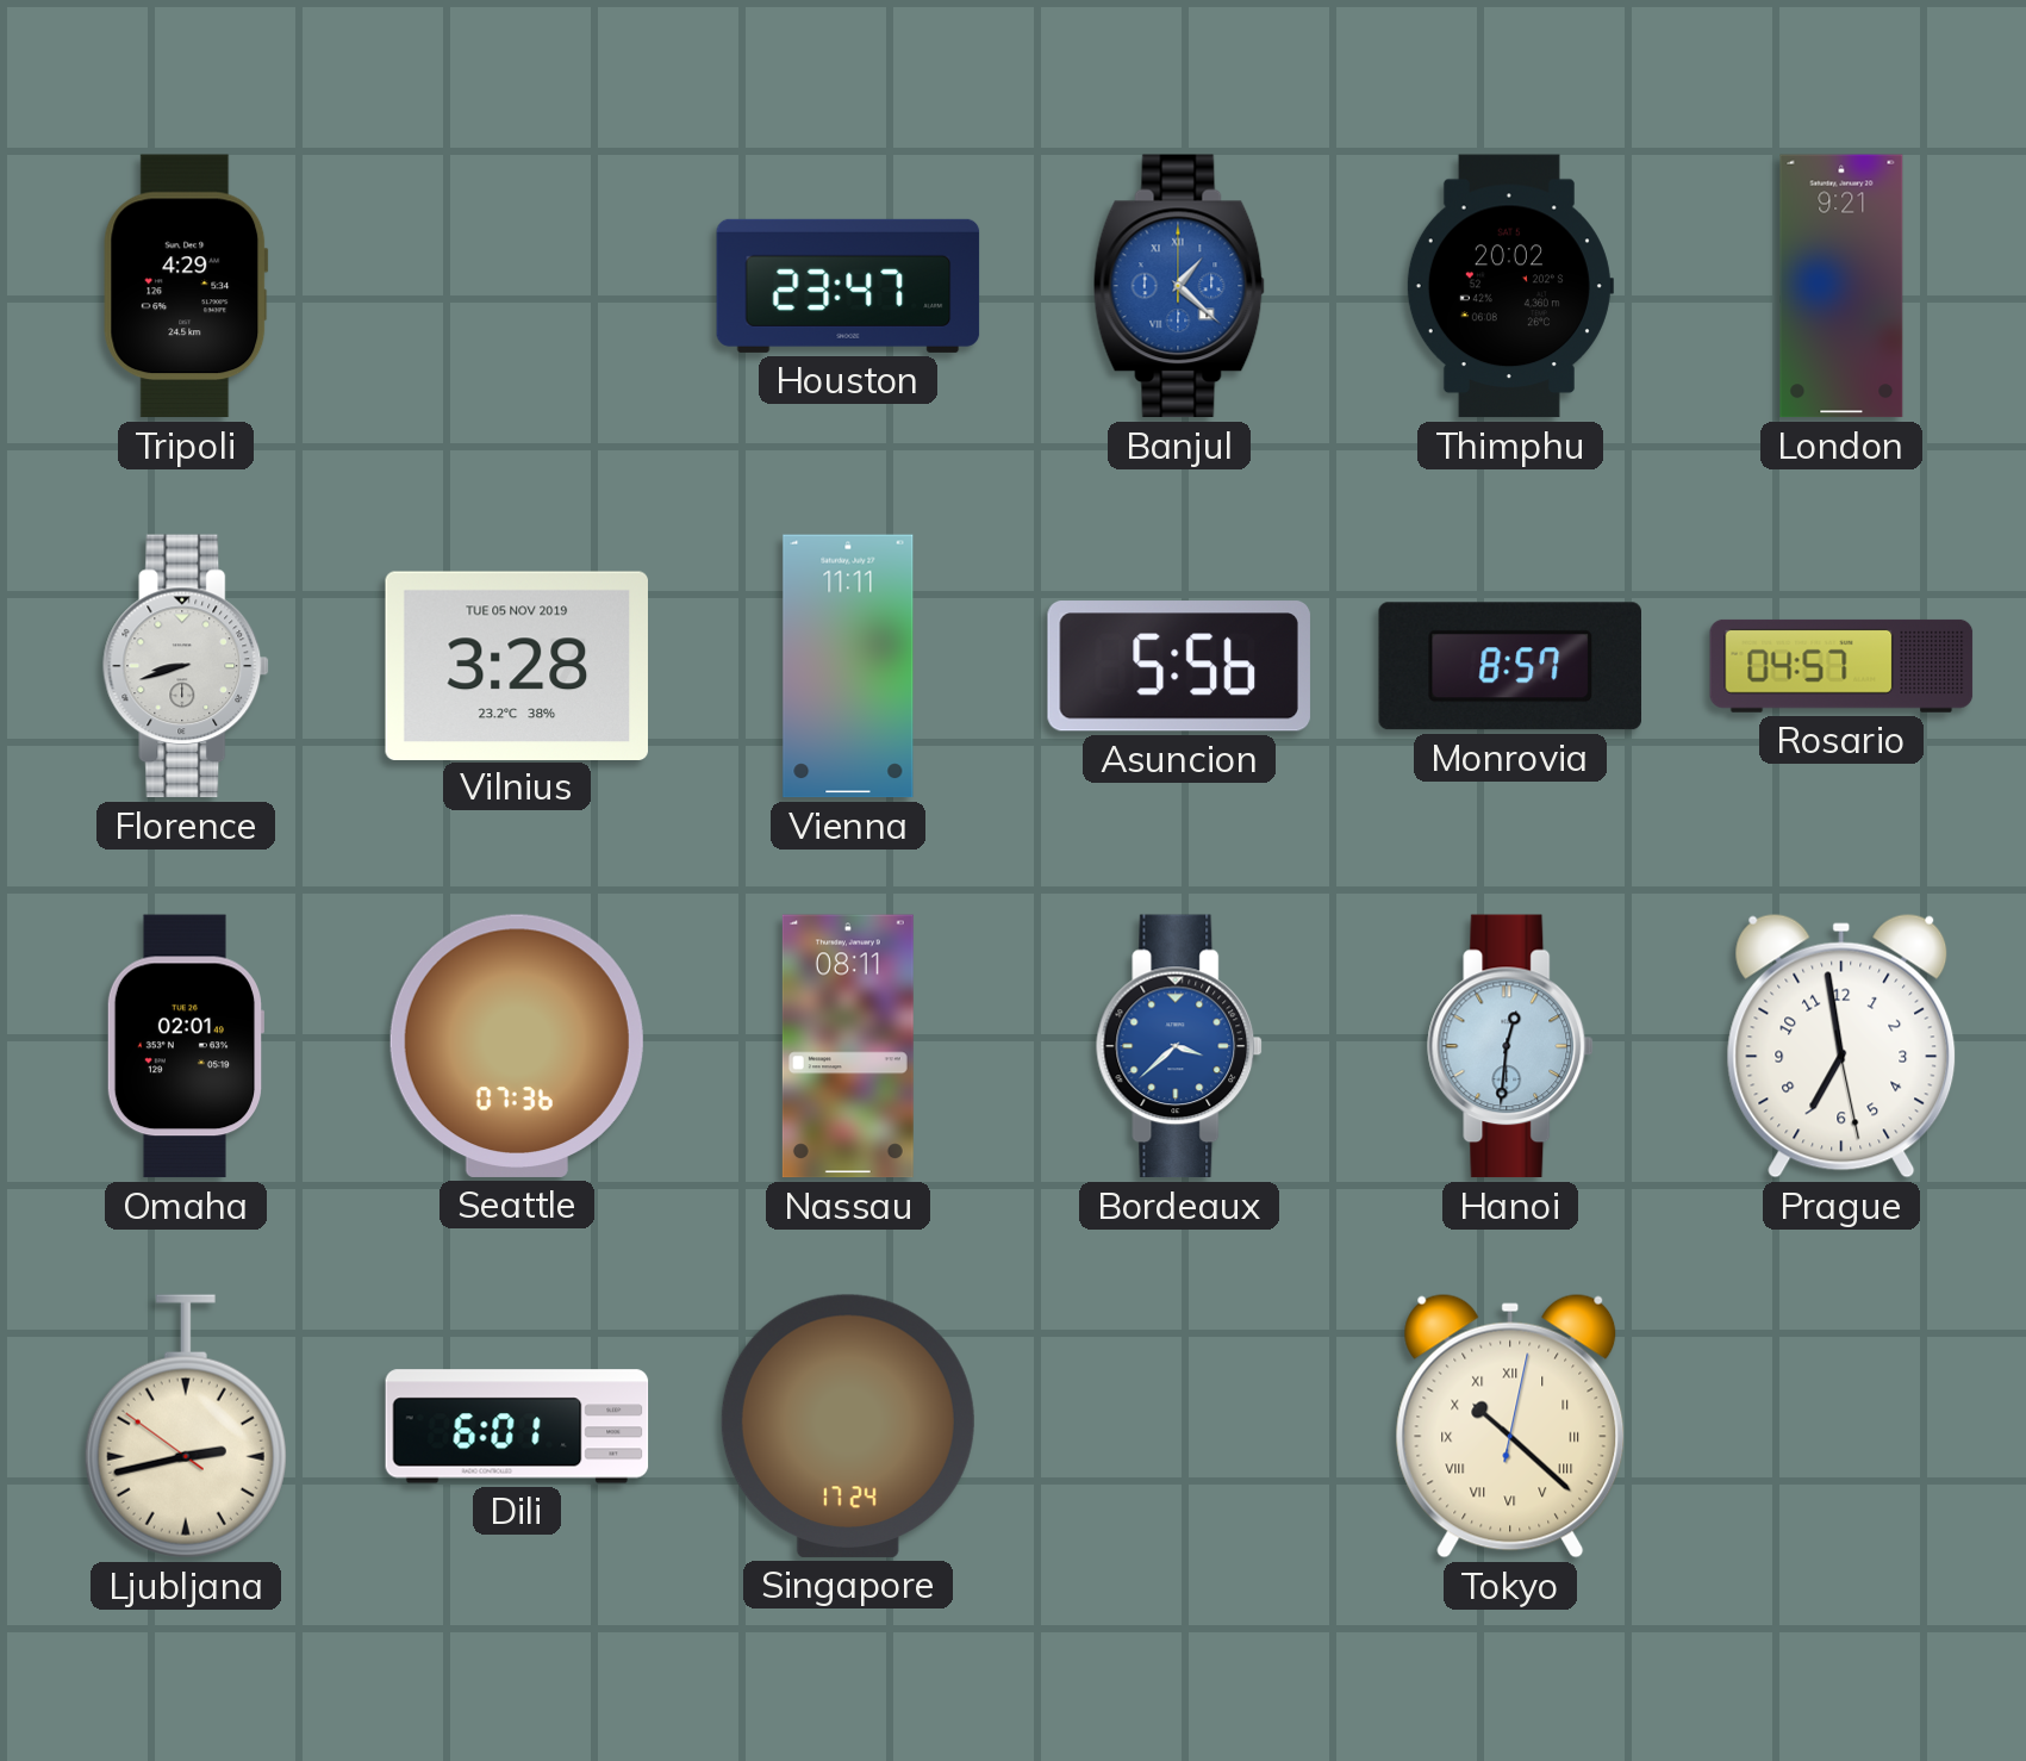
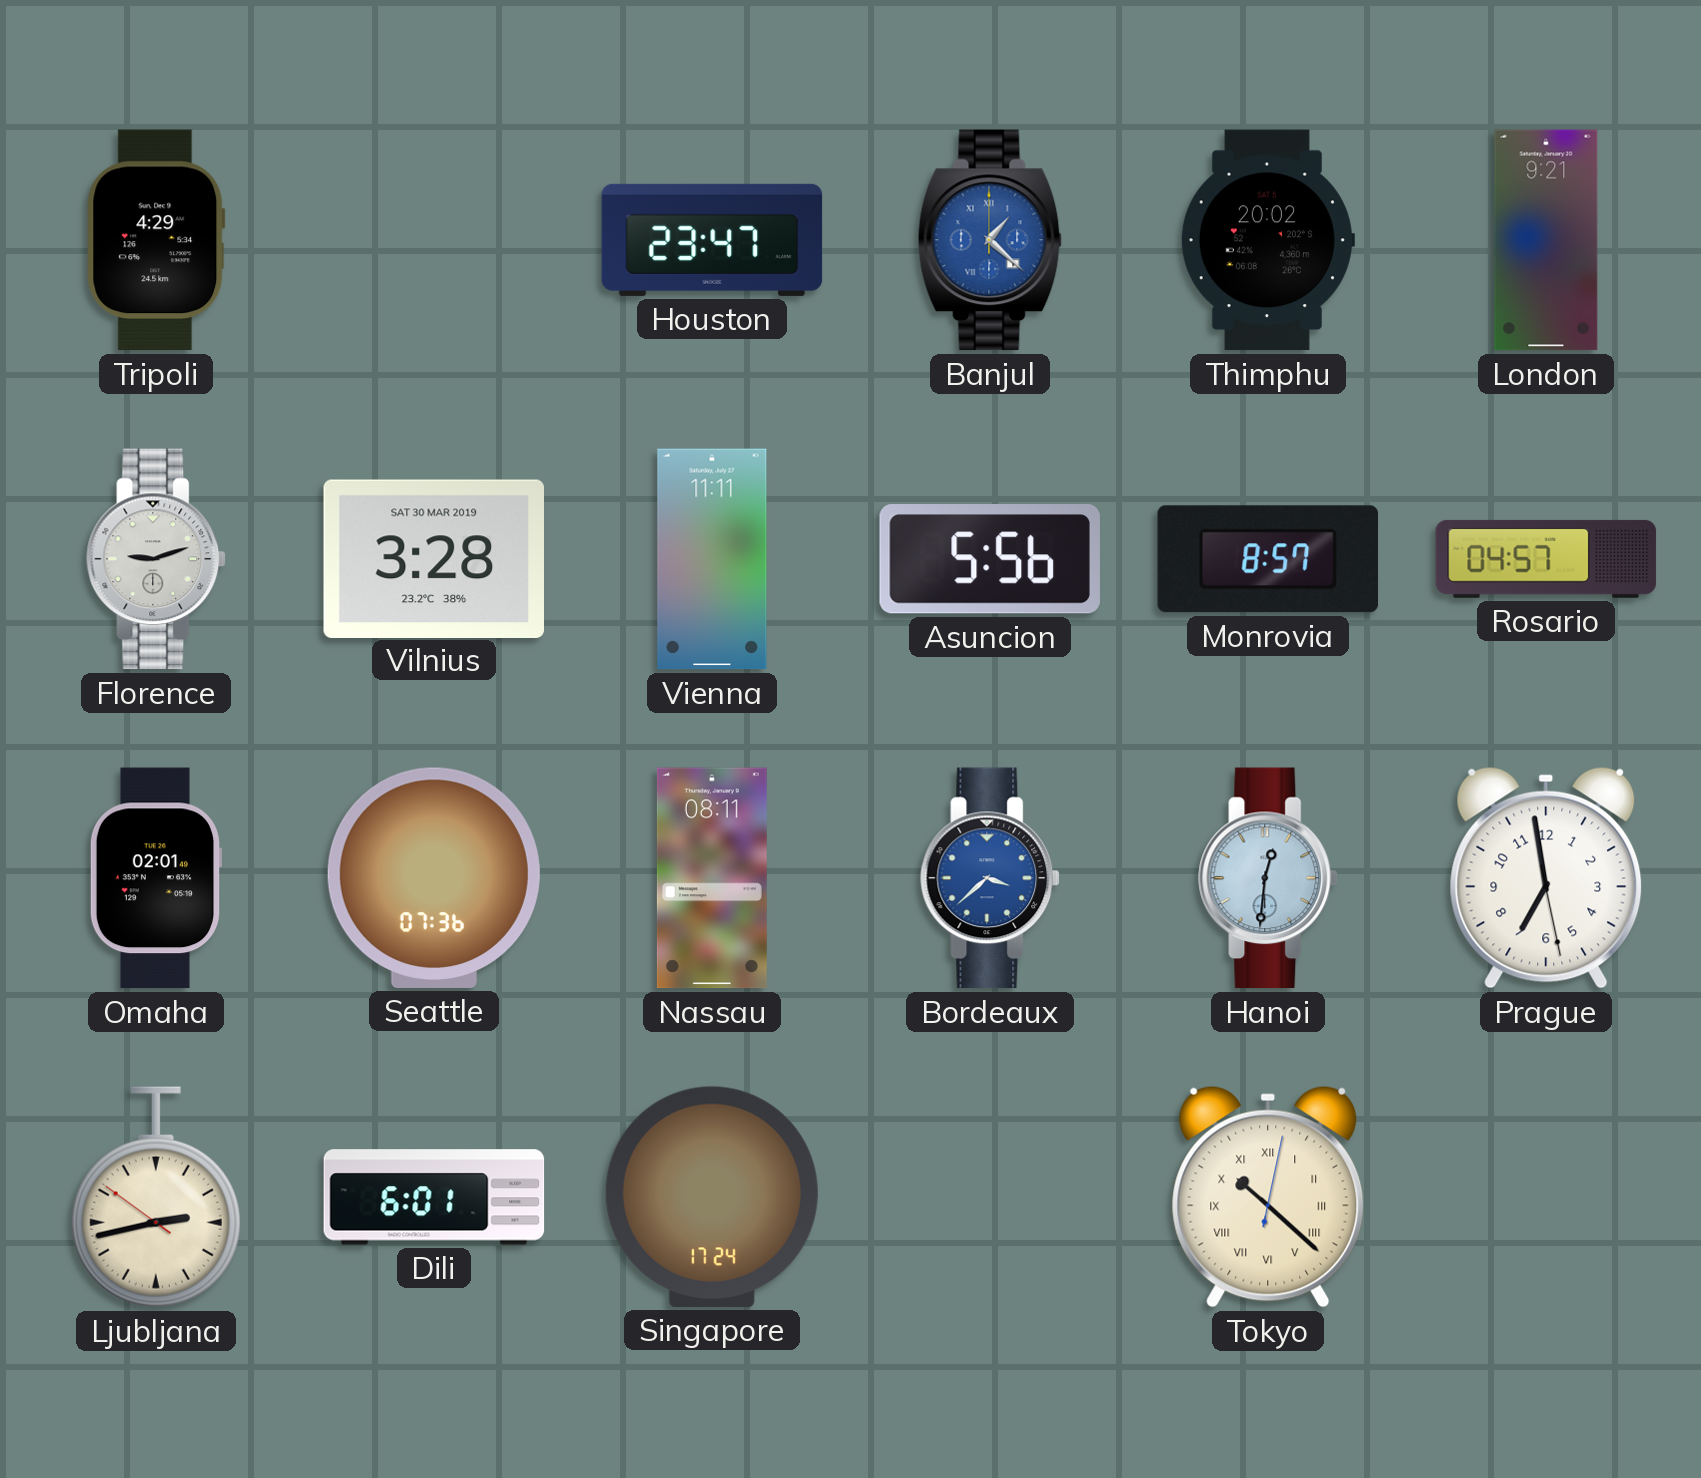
Florence: 8:42 -> 9:12 (157, 559)
Vilnius date: TUE 05 NOV 2019 -> SAT 30 MAR 2019 (433, 558)
